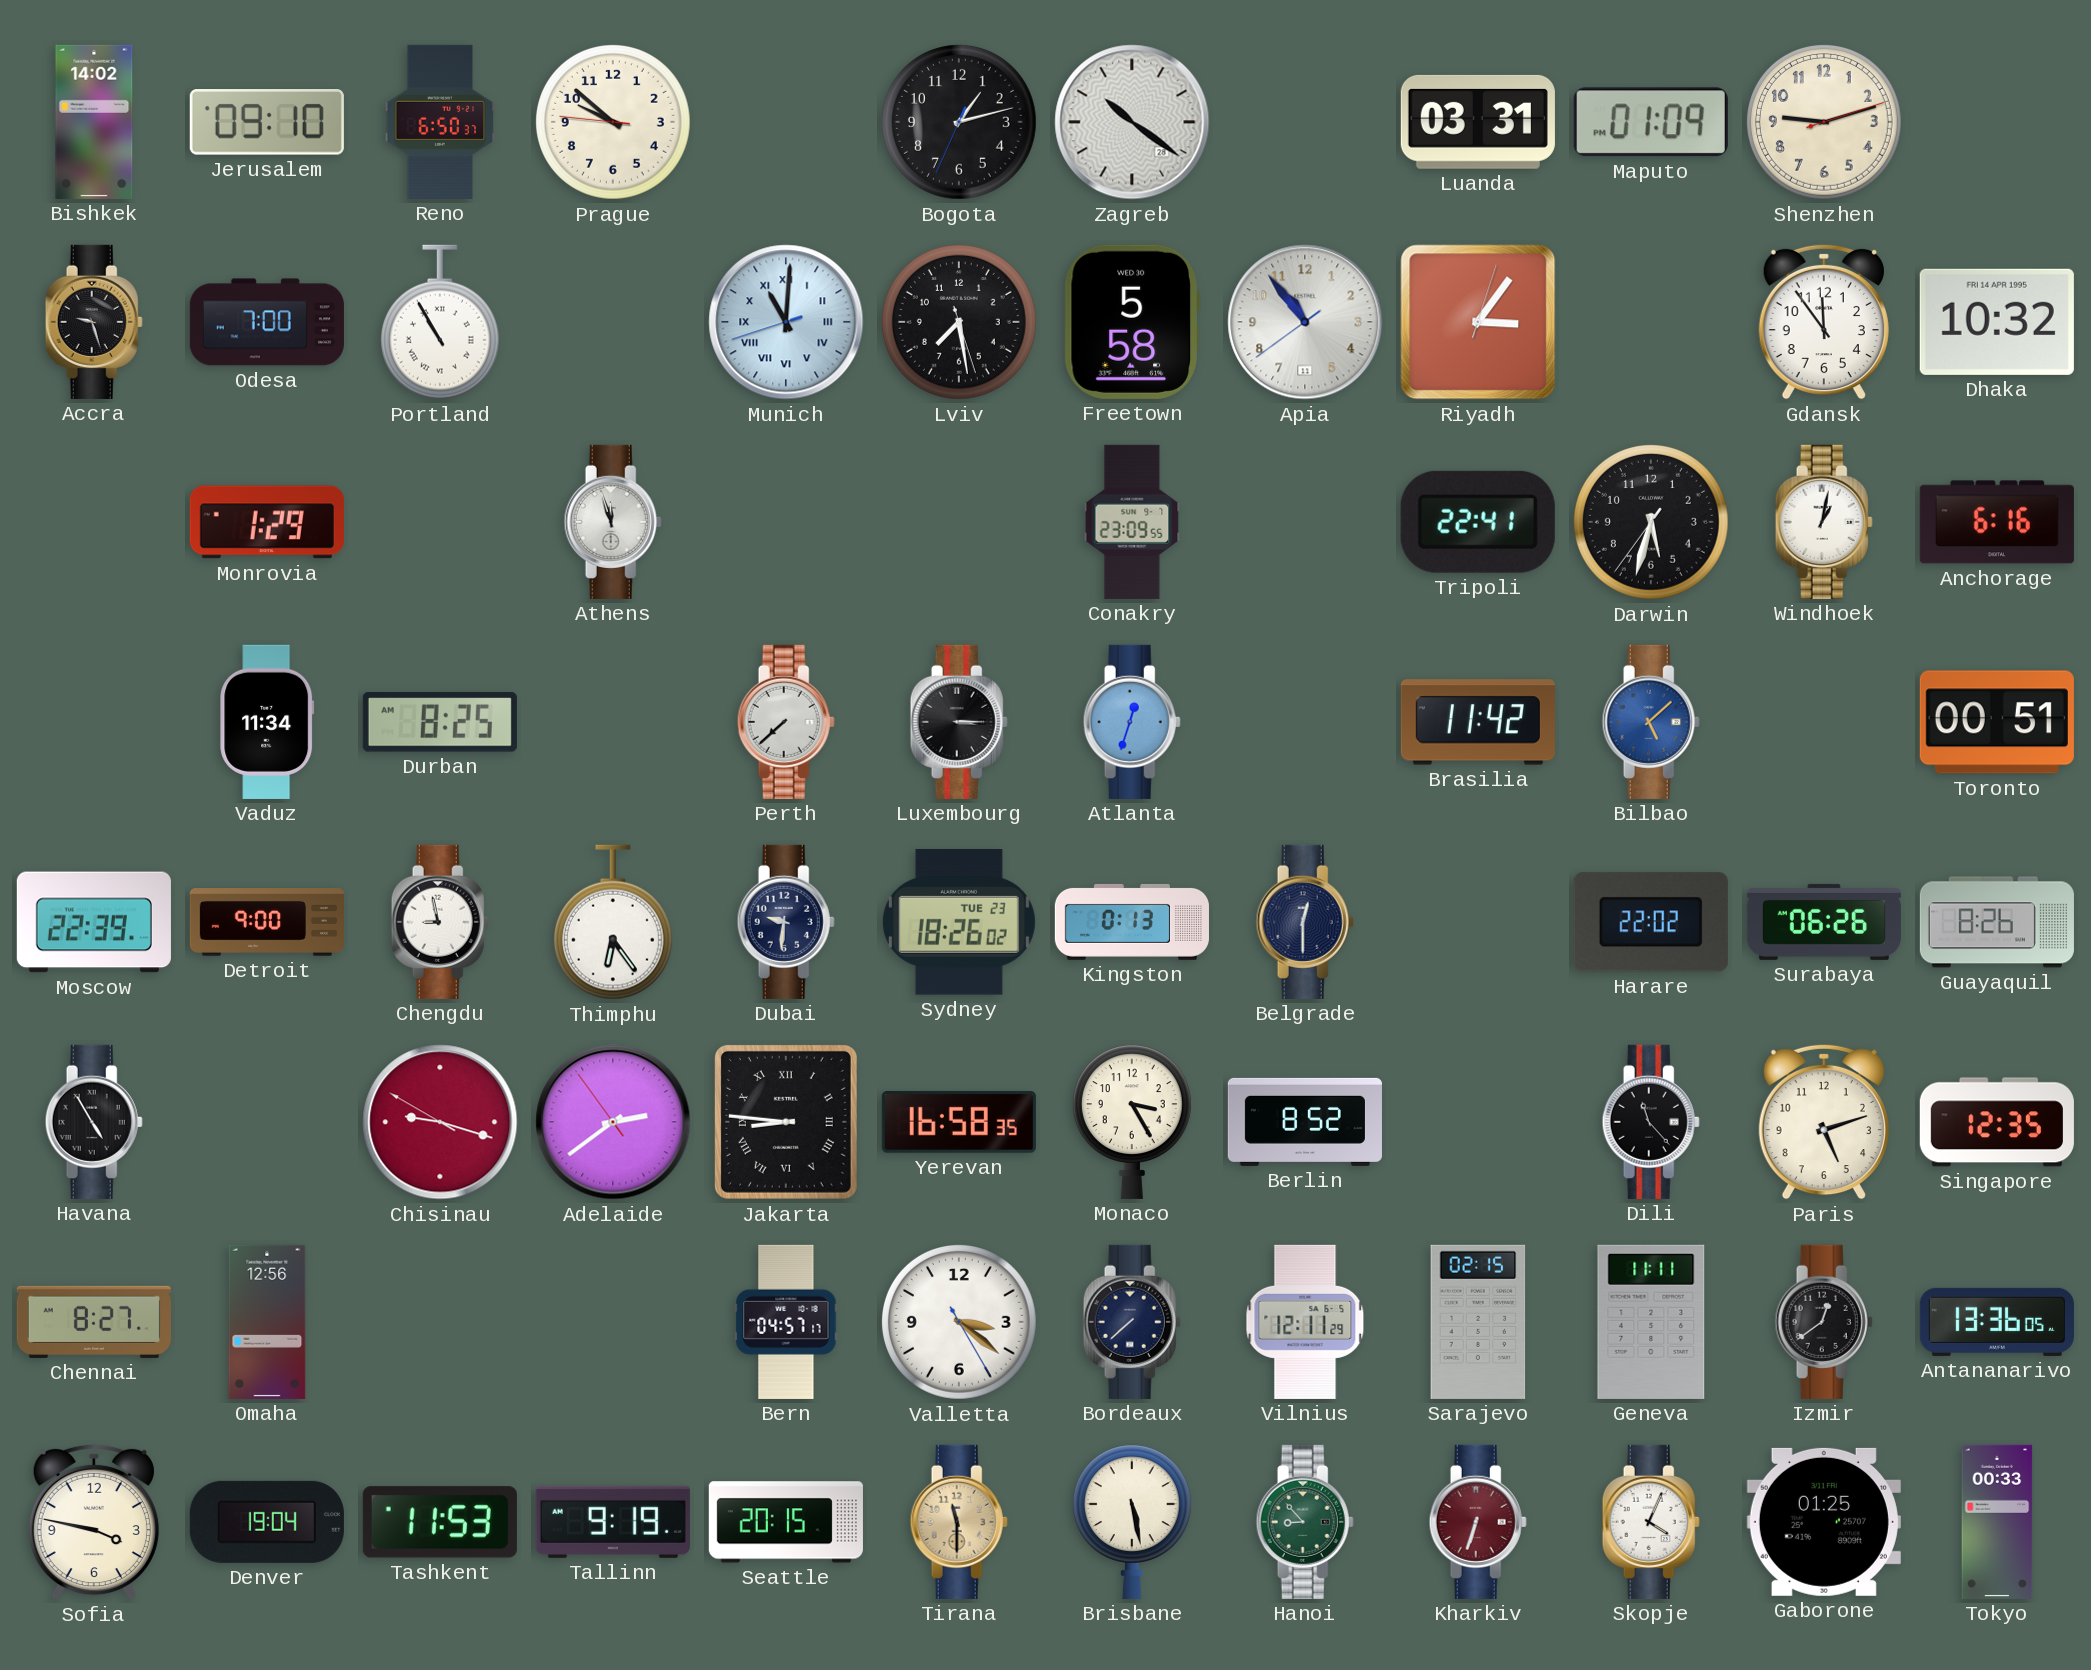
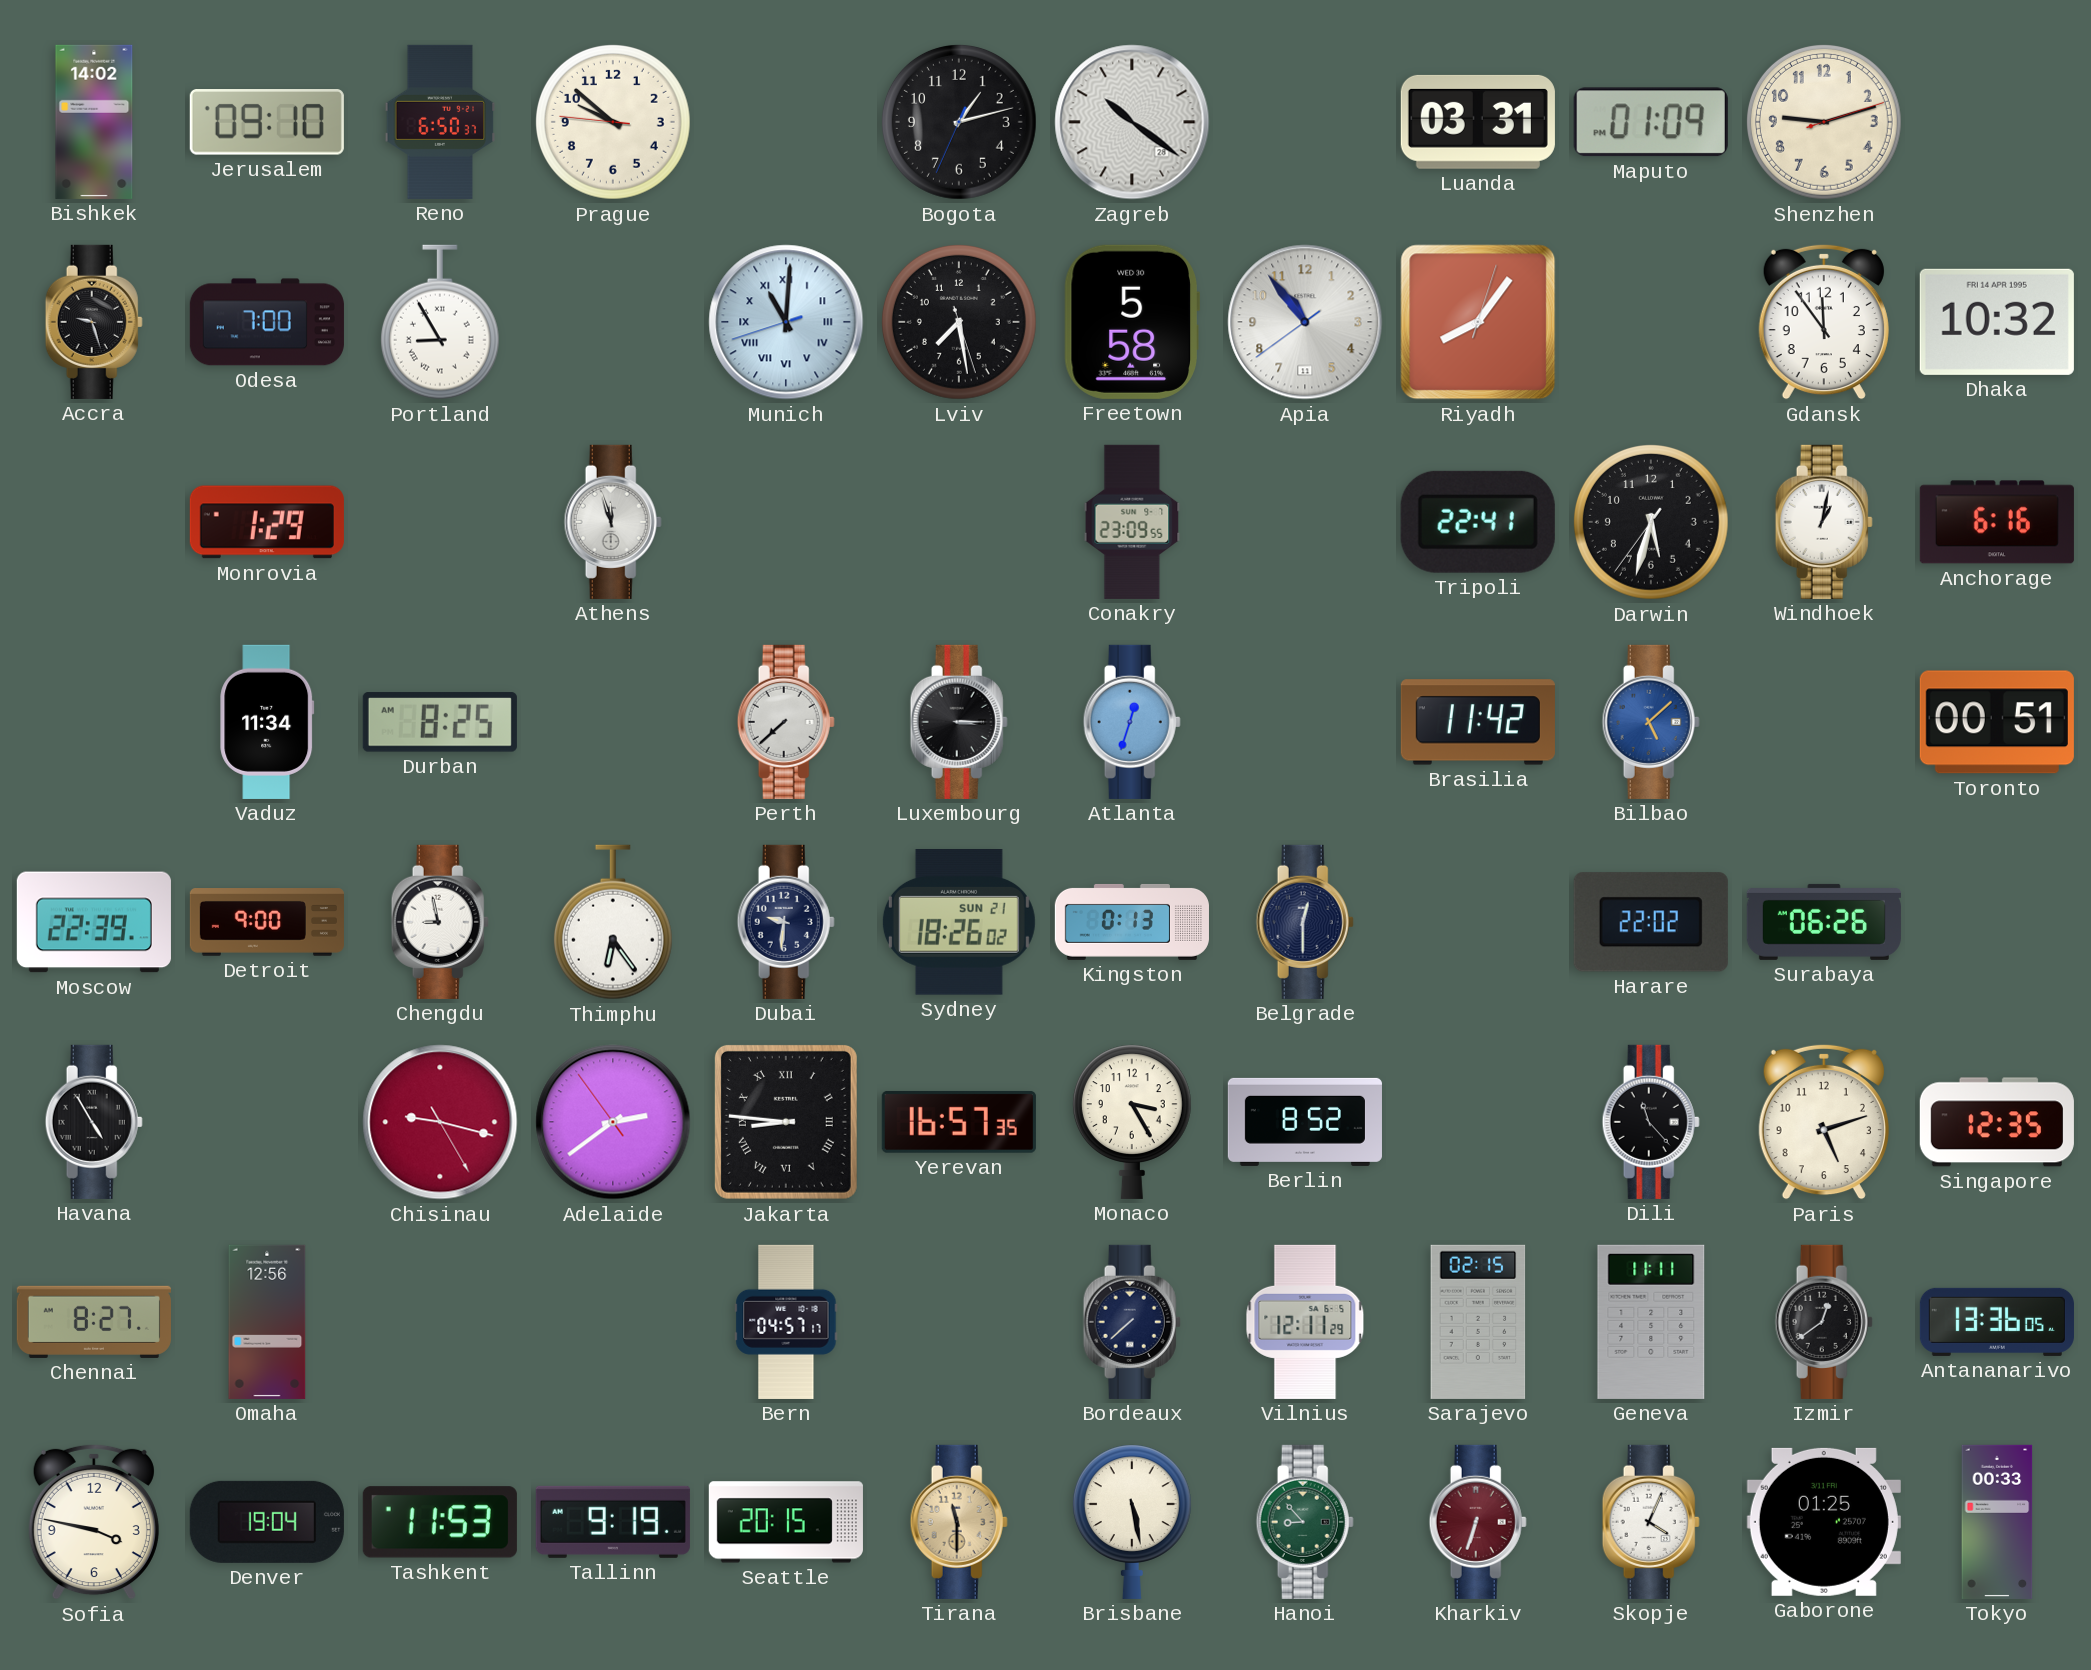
Portland: 10:55 -> 8:55 (440, 322)
Riyadh: 3:06 -> 8:06 (1478, 322)
Sydney date: TUE 23 -> SUN 21 (959, 923)
Guayaquil: 8:26 -> none (1997, 922)
Chisinau: 9:17:50 -> 9:17:25 (440, 1122)
Yerevan: 16:58 -> 16:57 (959, 1122)
Valletta: 3:21 -> none (959, 1322)
